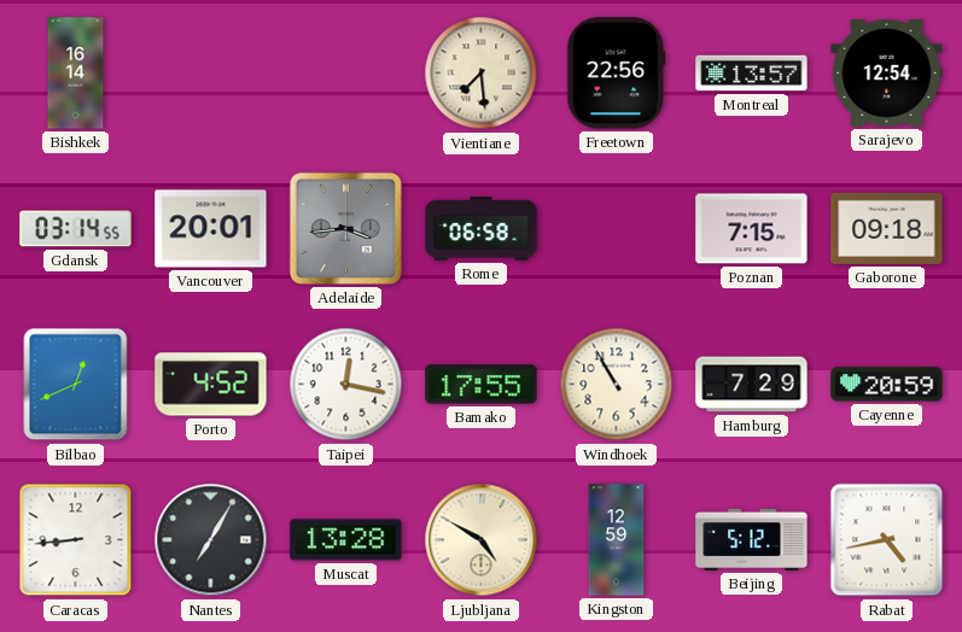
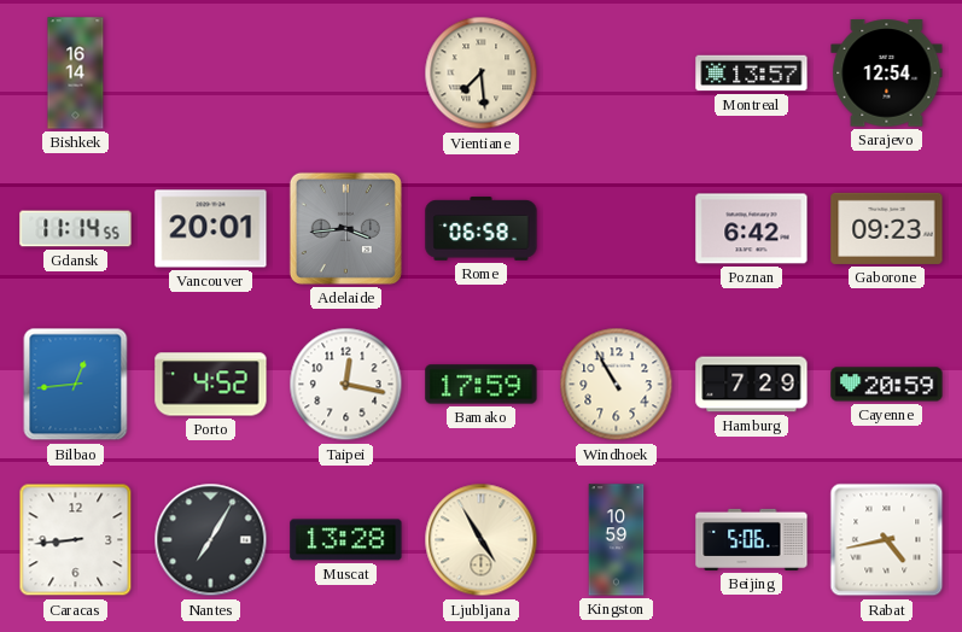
Freetown: 22:56 -> none (617, 74)
Gdansk: 03:14 -> 11:14 (76, 229)
Poznan: 7:15 -> 6:42 (752, 229)
Gaborone: 09:18 -> 09:23 (887, 228)
Bilbao: 12:41 -> 12:44 (76, 385)
Bamako: 17:55 -> 17:59 (482, 385)
Ljubljana: 4:50 -> 4:55 (482, 540)
Kingston: 12:59 -> 10:59 (617, 540)
Beijing: 5:12 -> 5:06 (752, 539)
